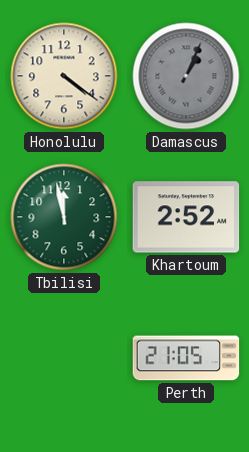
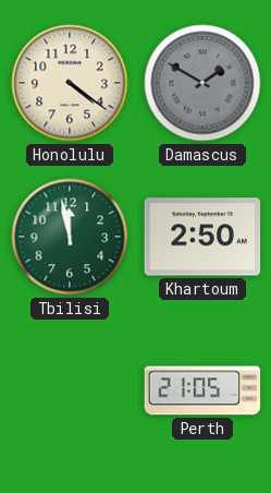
Damascus: 1:04 -> 1:50 (202, 83)
Khartoum: 2:52 -> 2:50 (202, 237)
